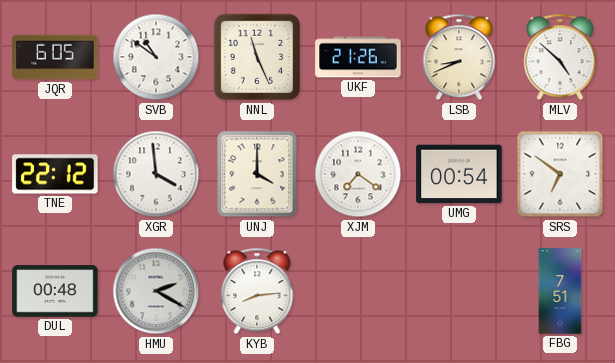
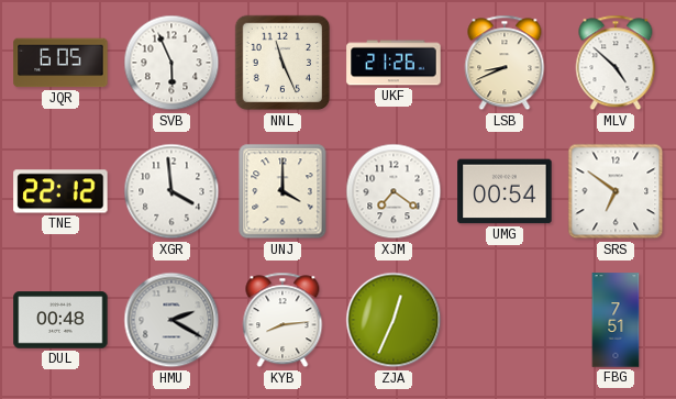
SVB: 10:51 -> 5:56 (171, 63)
ZJA: none -> 12:34 (394, 320)
